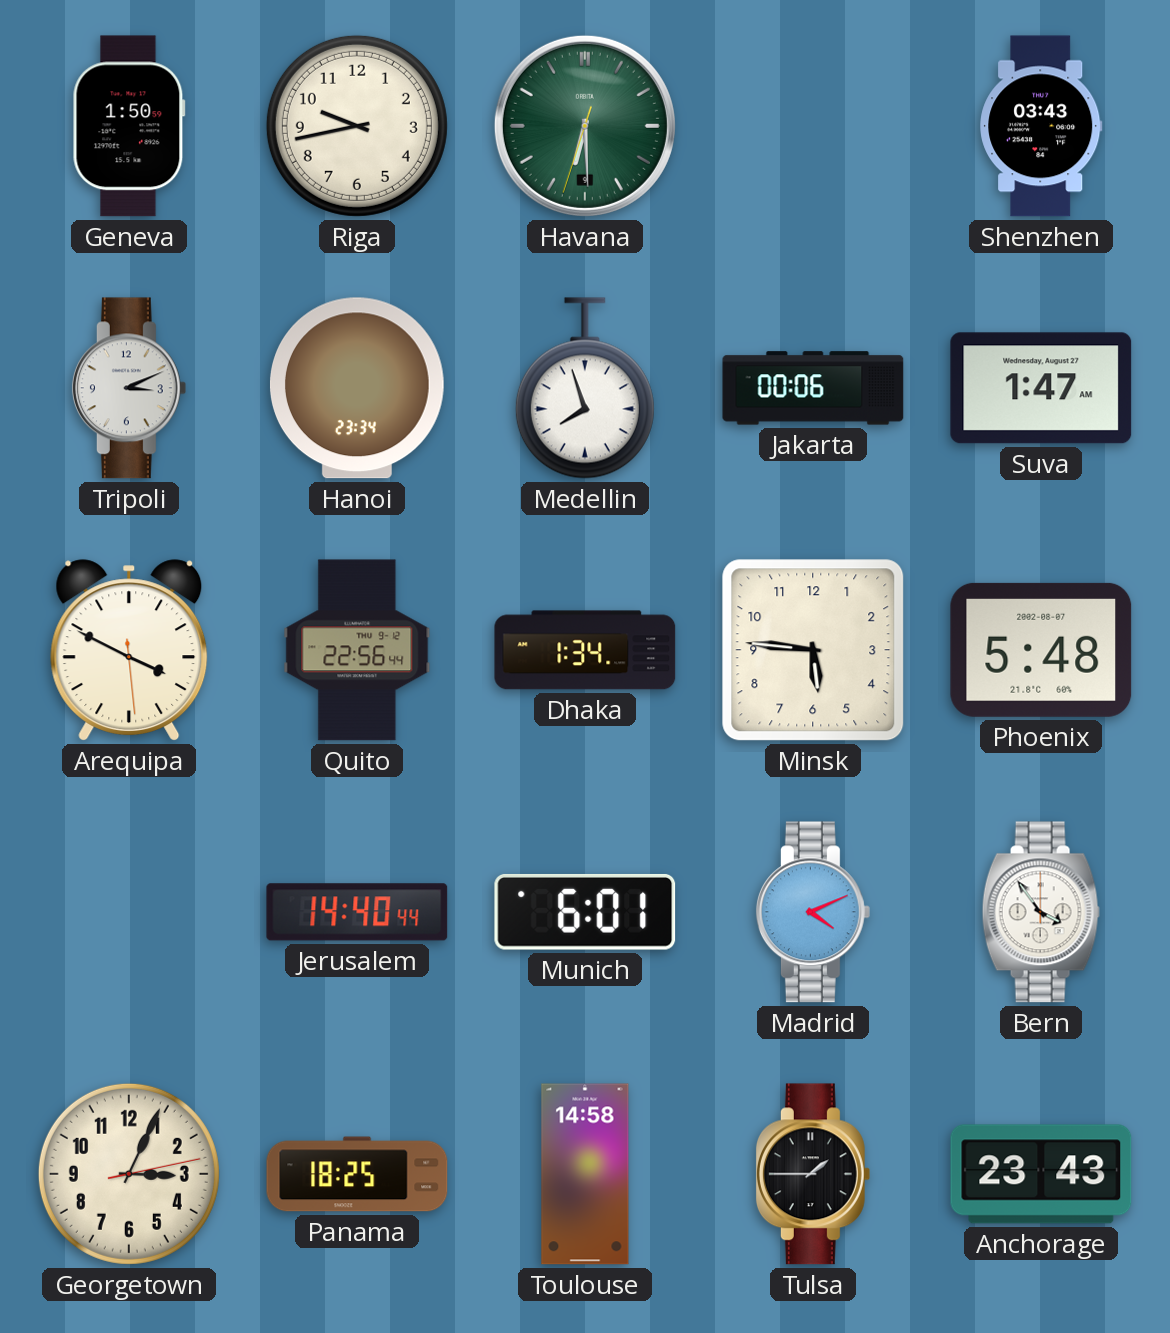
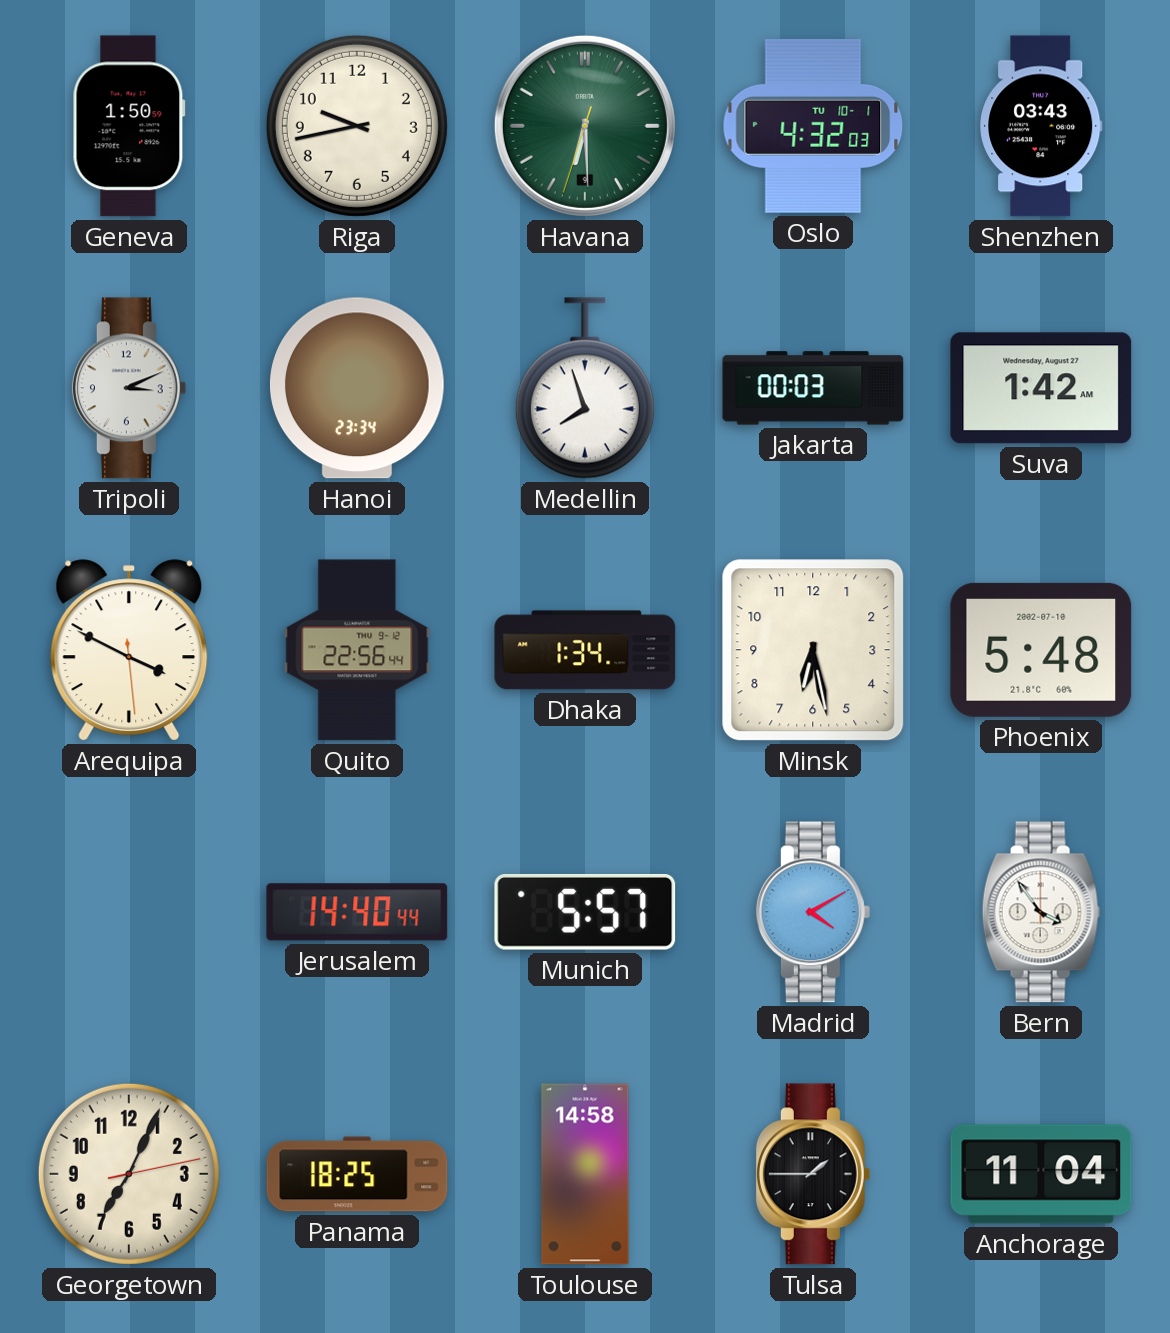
Oslo: none -> 4:32 (813, 126)
Jakarta: 00:06 -> 00:03 (813, 388)
Suva: 1:47 -> 1:42 (1041, 388)
Minsk: 5:46 -> 6:28 (813, 650)
Phoenix date: 2002-08-07 -> 2002-07-10 (1041, 650)
Munich: 6:01 -> 5:57 (585, 912)
Madrid: 4:11 -> 4:10 (813, 912)
Georgetown: 3:04 -> 7:04 (129, 1174)
Anchorage: 23:43 -> 11:04 (1041, 1174)
